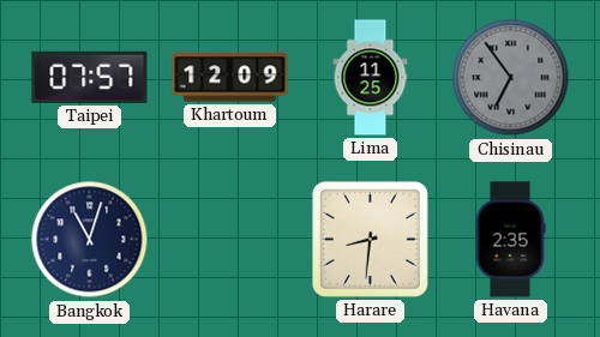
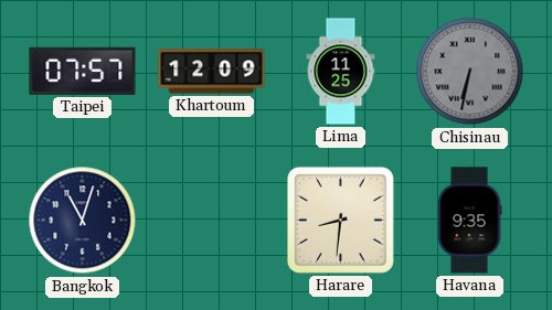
Chisinau: 6:54 -> 6:32 (470, 72)
Havana: 2:35 -> 9:35 (469, 221)
